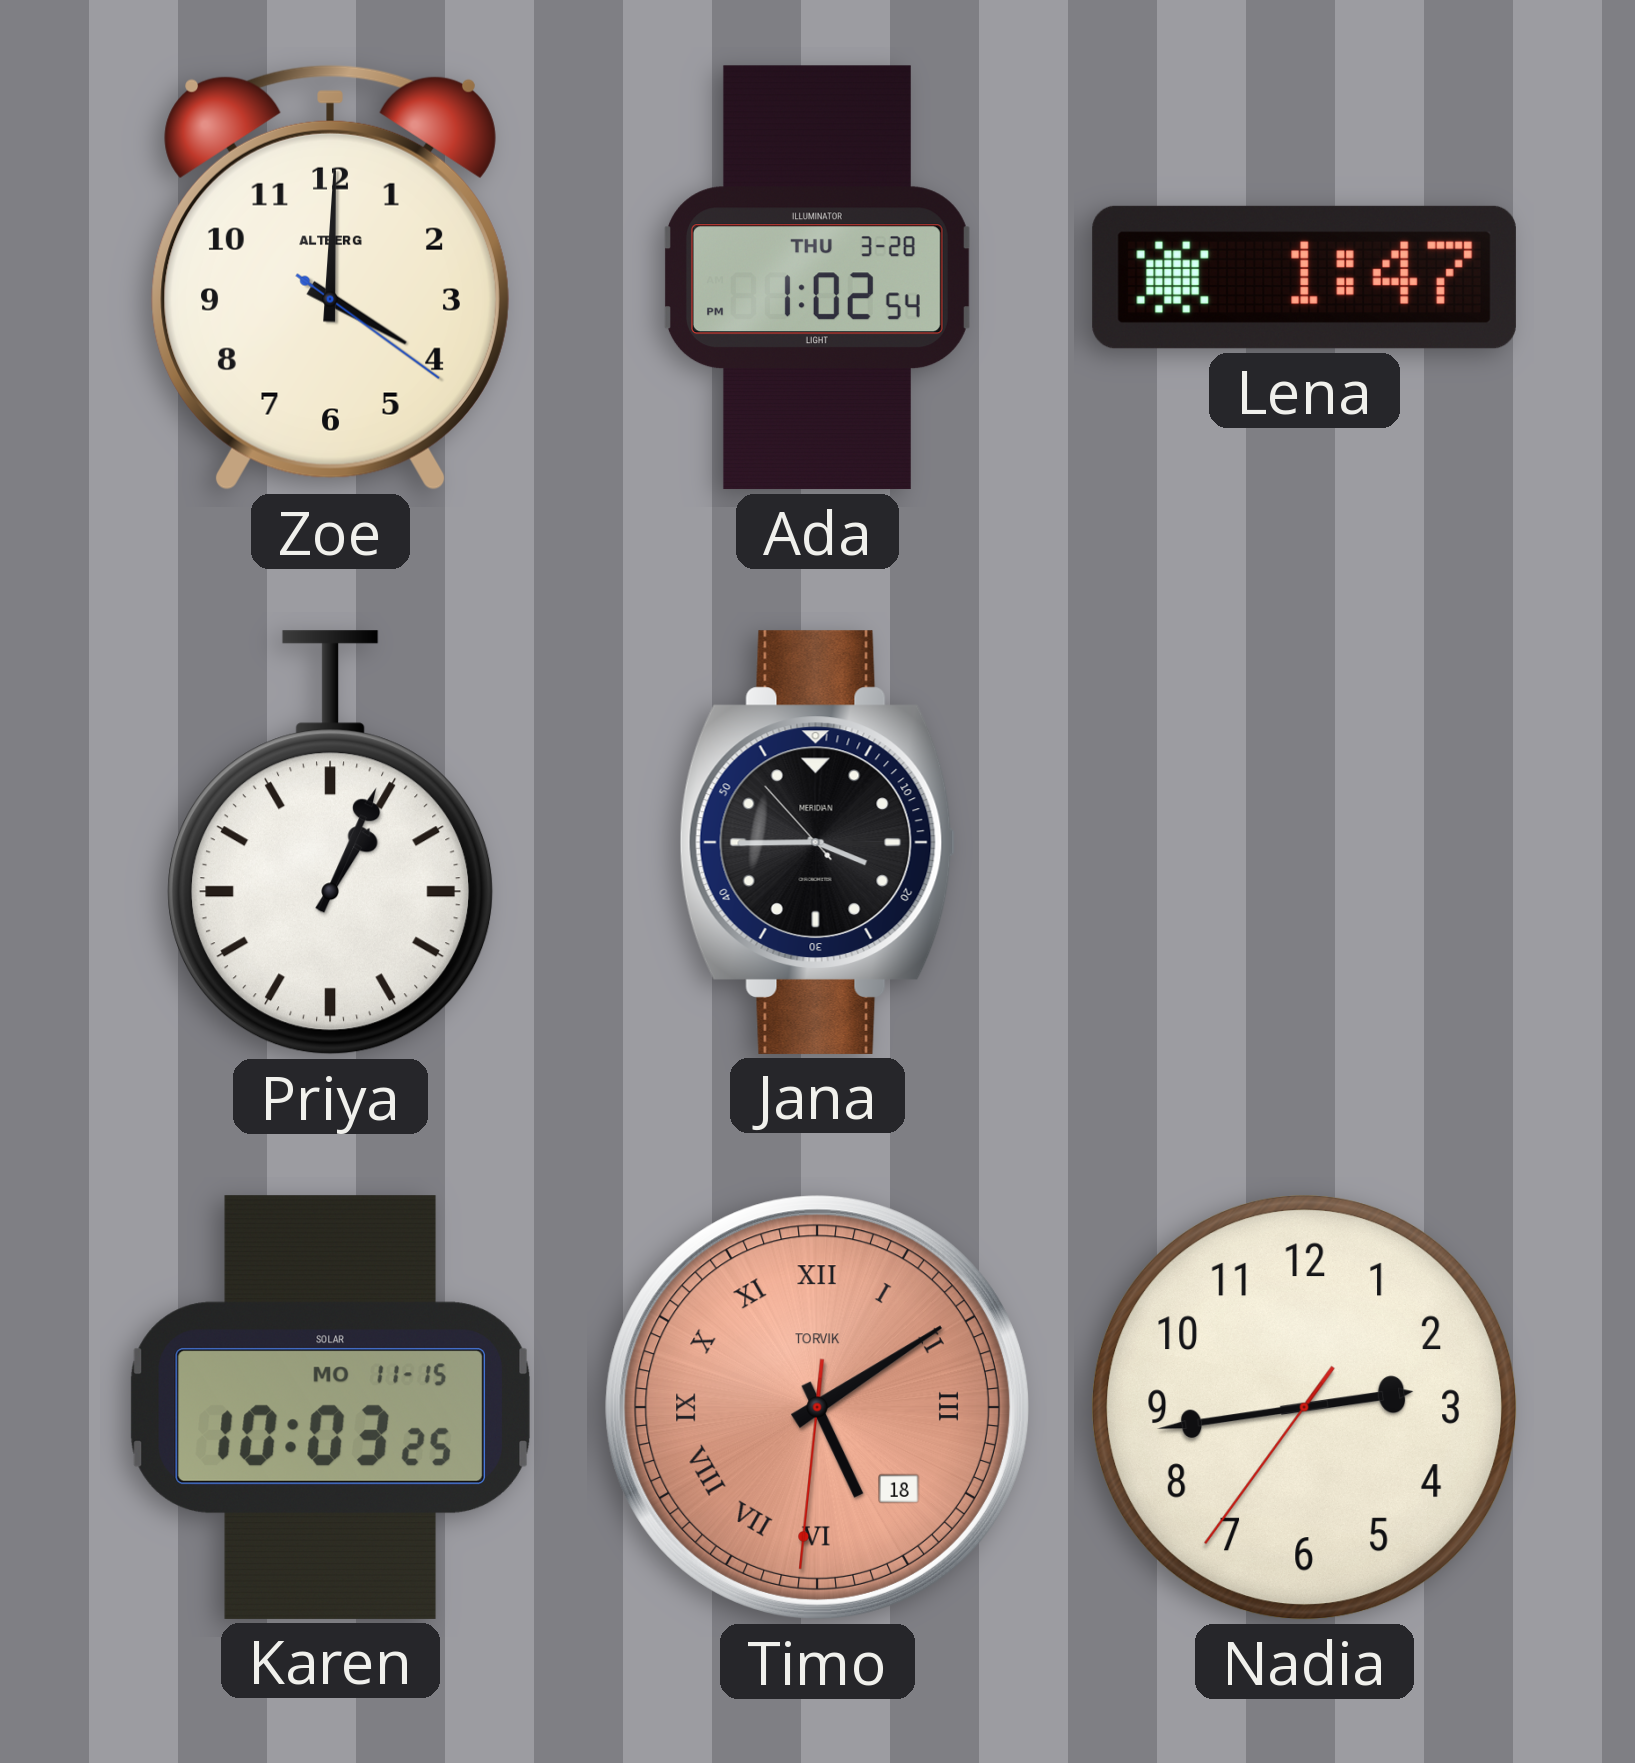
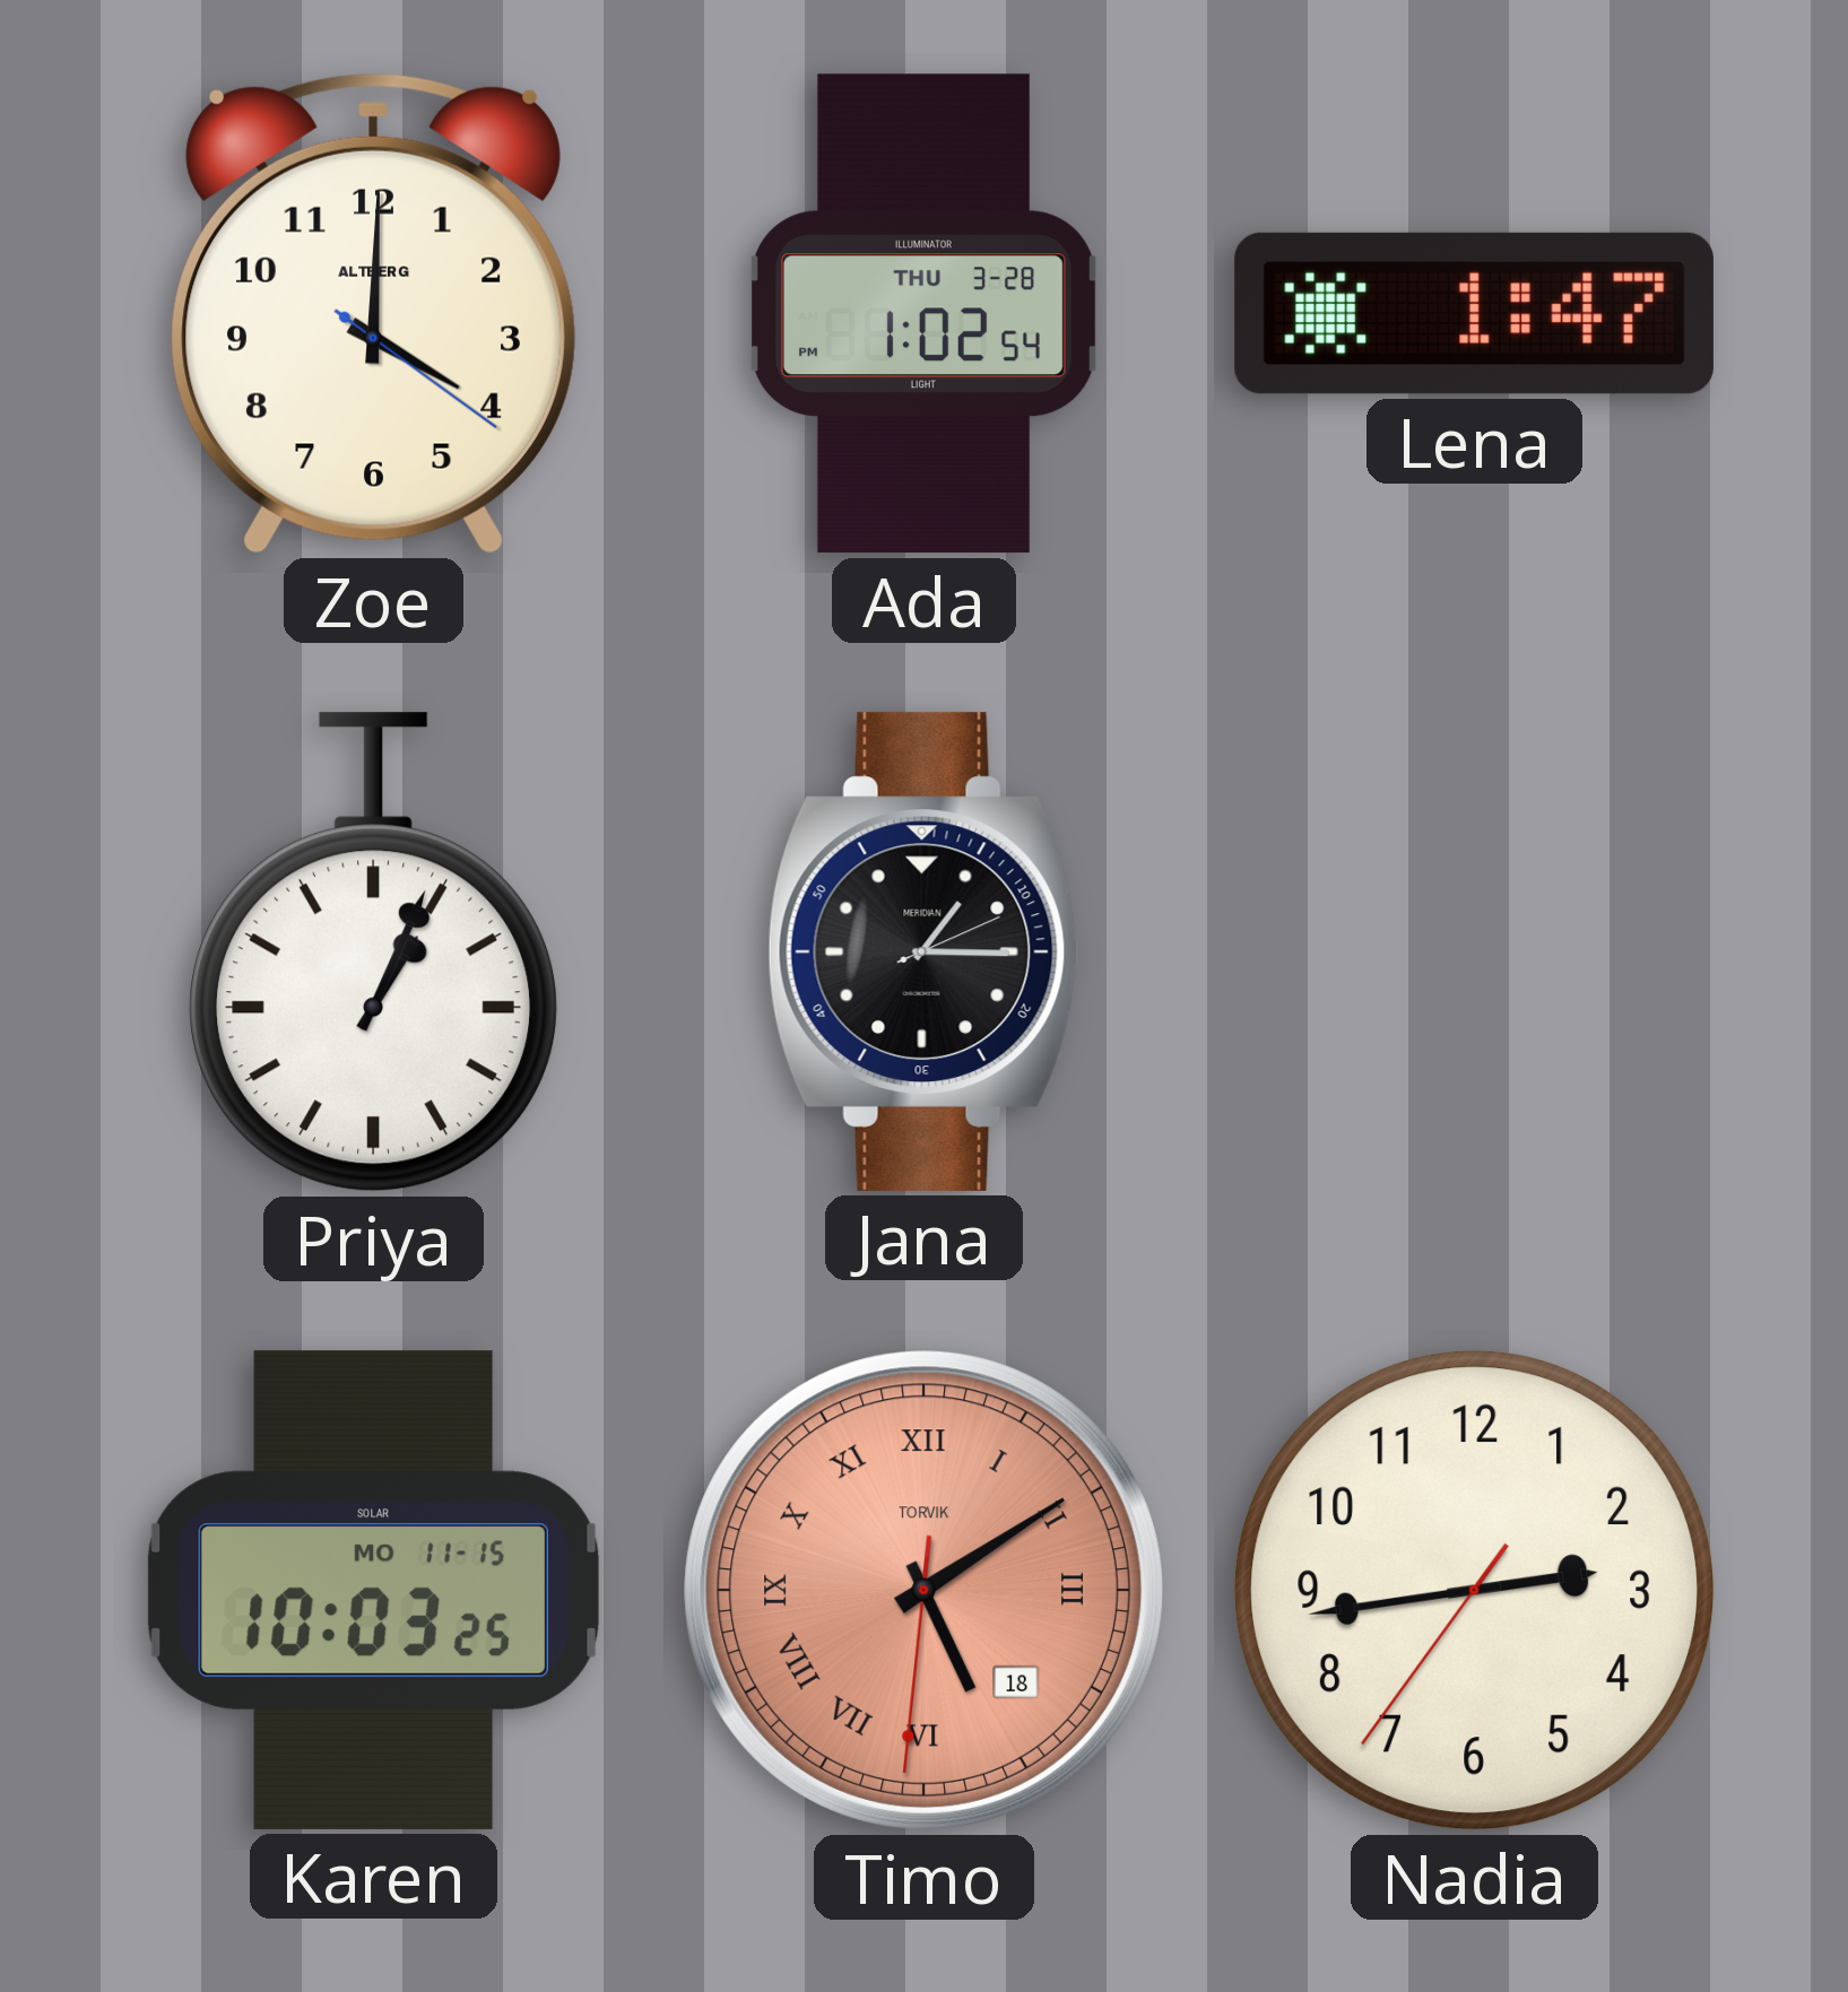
Jana: 3:44 -> 1:15 (925, 951)
